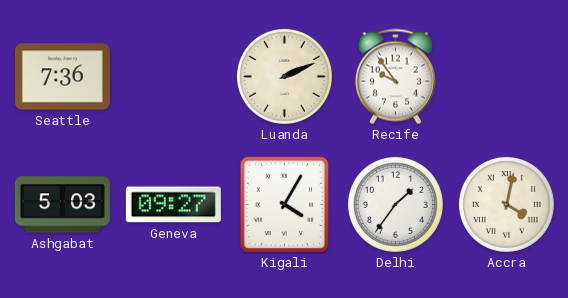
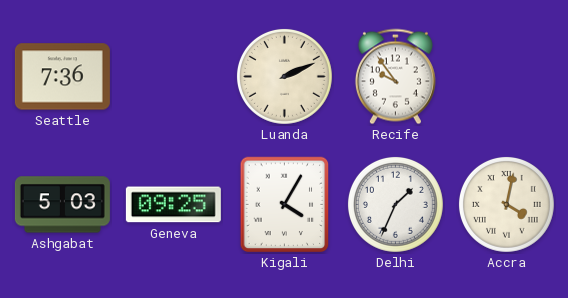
Geneva: 09:27 -> 09:25 (173, 205)
Delhi: 1:36 -> 1:34 (395, 204)
